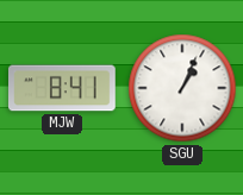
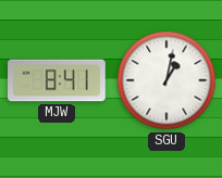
SGU: 1:04 -> 1:02 (166, 80)
